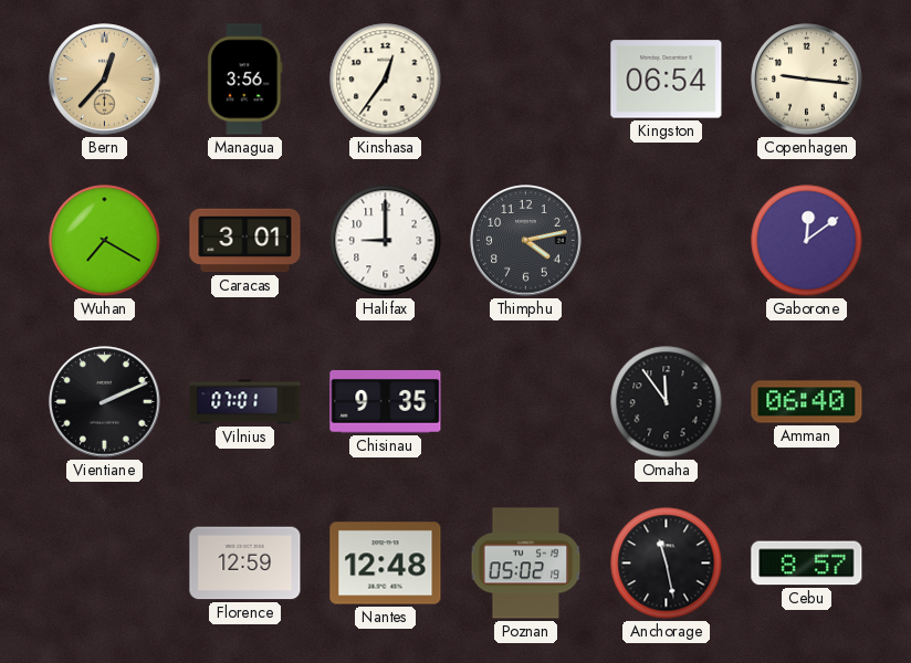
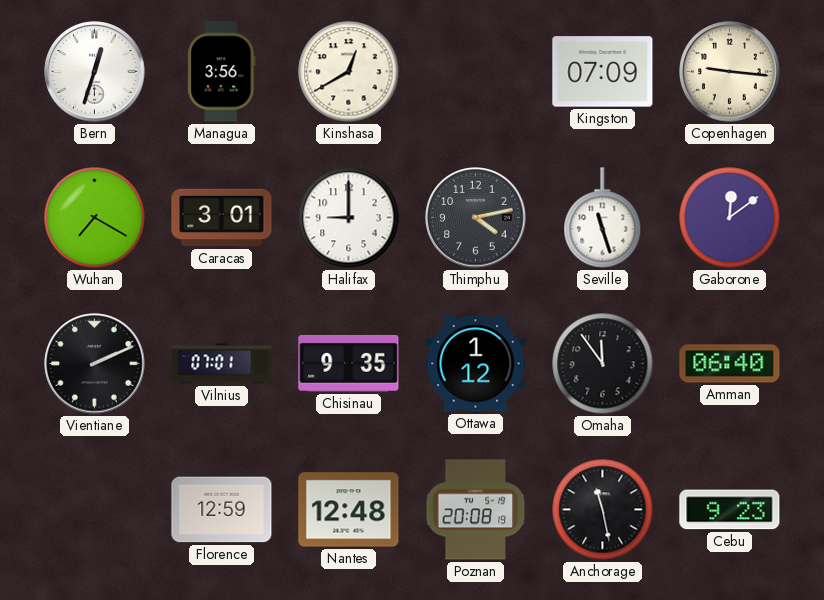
Bern: 12:37 -> 12:33 (95, 72)
Bern dial: champagne -> white (95, 72)
Kinshasa: 12:36 -> 12:40 (349, 72)
Kingston: 06:54 -> 07:09 (603, 72)
Seville: none -> 11:27 (603, 218)
Ottawa: none -> 1:12 (476, 364)
Poznan: 05:02 -> 20:08 (476, 510)
Cebu: 8:57 -> 9:23 (730, 510)
